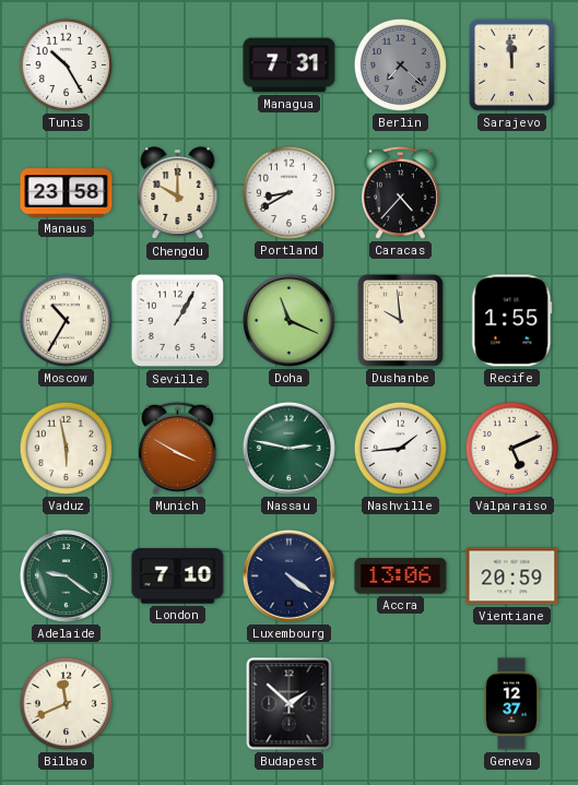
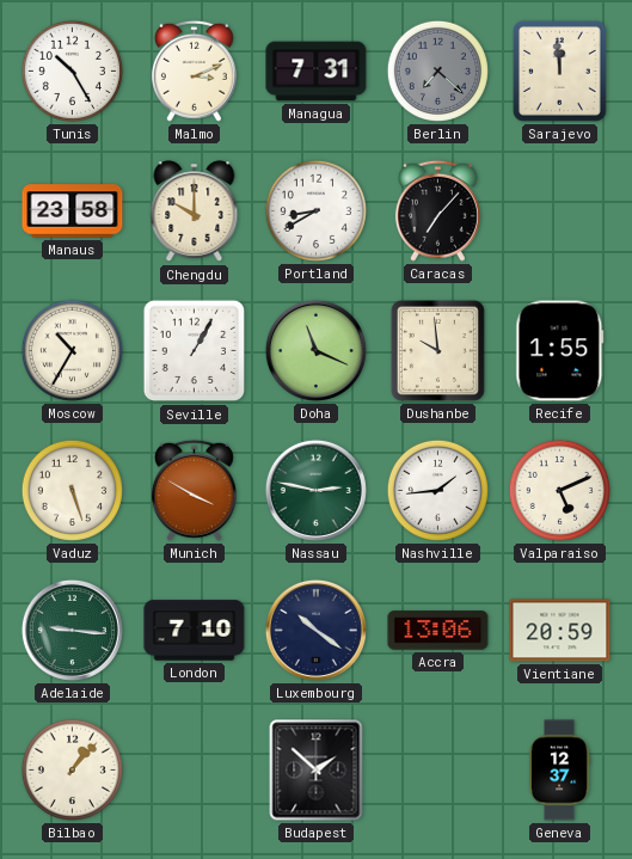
Malmo: none -> 3:11 (194, 70)
Caracas: 4:37 -> 7:07 (437, 210)
Vaduz: 5:58 -> 5:27 (72, 490)
Adelaide: 9:21 -> 9:16 (72, 630)
Luxembourg: 4:21 -> 10:21 (315, 630)
Bilbao: 11:41 -> 1:07 (72, 769)
